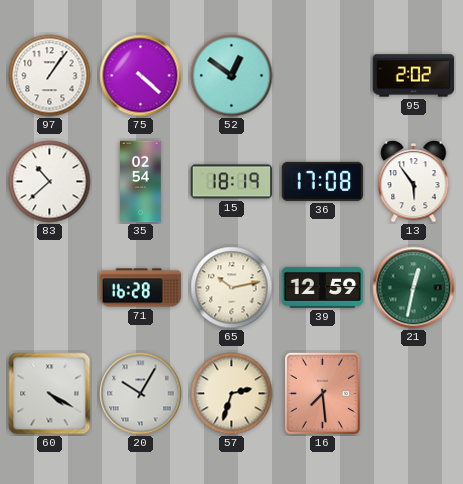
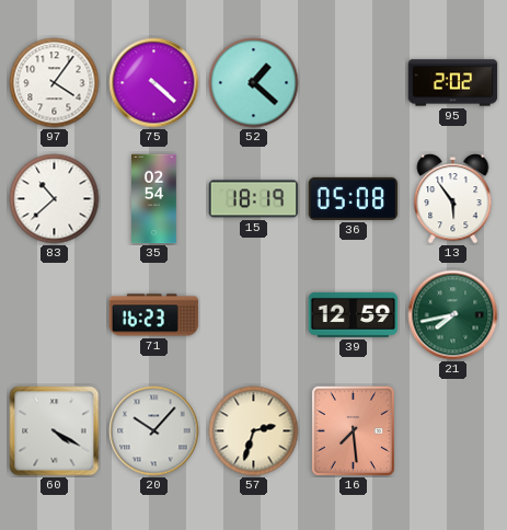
97: 1:06 -> 4:06 (55, 83)
52: 12:51 -> 1:22 (254, 83)
36: 17:08 -> 05:08 (354, 198)
71: 16:28 -> 16:23 (154, 315)
65: 10:13 -> none (232, 288)
21: 12:32 -> 7:43 (453, 315)
20: 10:05 -> 10:07 (154, 431)
